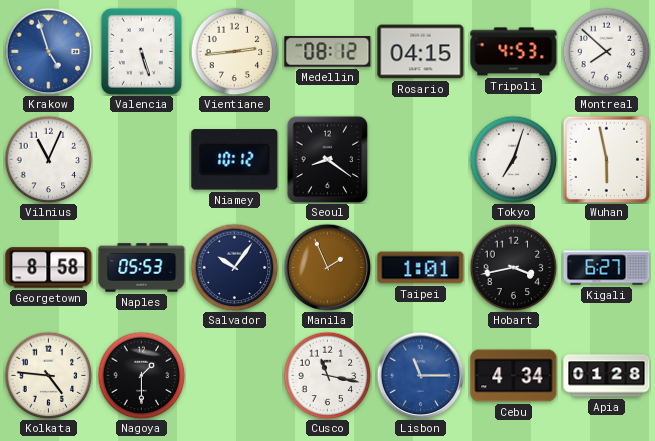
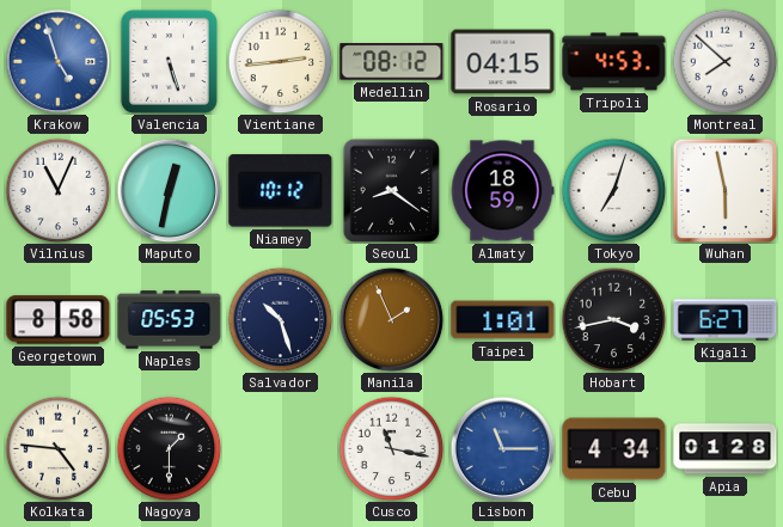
Maputo: none -> 12:32 (169, 190)
Almaty: none -> 18:59 (502, 191)
Salvador: 10:06 -> 10:27 (280, 319)
